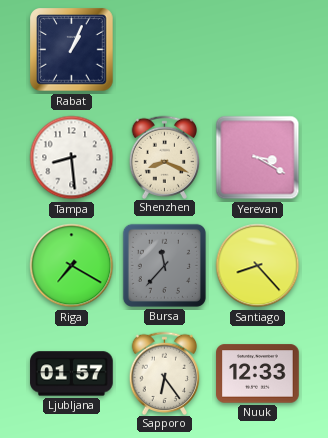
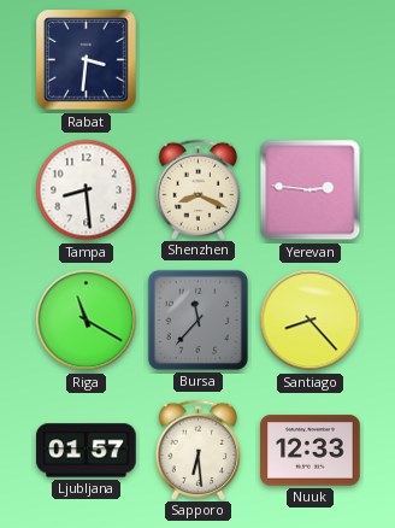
Rabat: 1:04 -> 3:31 (87, 60)
Yerevan: 3:20 -> 2:46 (311, 190)
Riga: 7:20 -> 11:20 (87, 321)
Sapporo: 6:24 -> 6:29 (199, 450)
